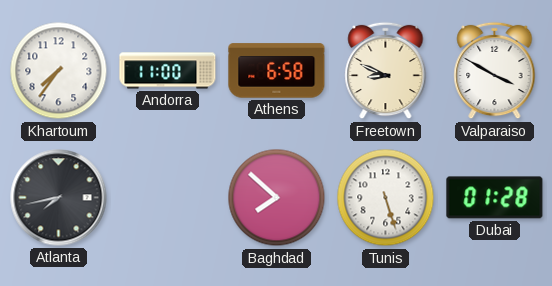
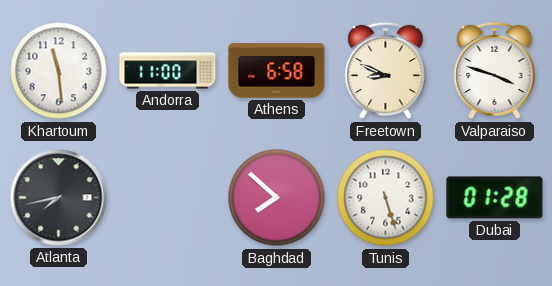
Khartoum: 7:36 -> 11:29 (59, 71)
Valparaiso: 3:50 -> 3:48 (495, 71)
